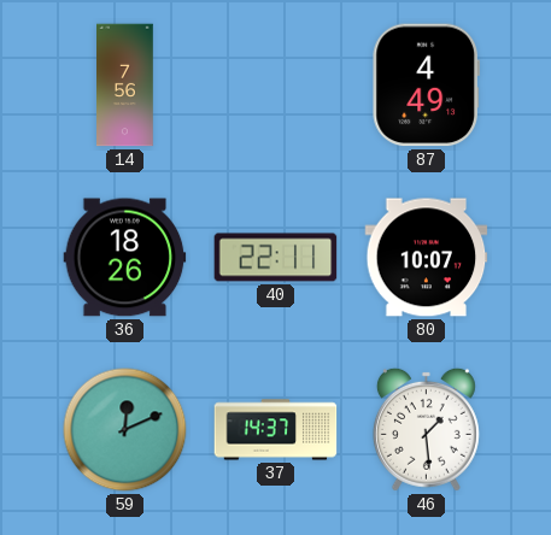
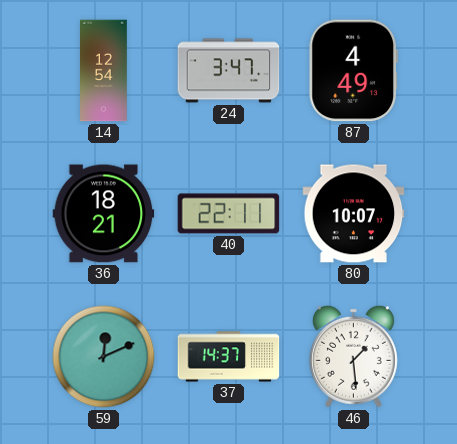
14: 7:56 -> 12:54 (104, 71)
24: none -> 3:47 (229, 71)
36: 18:26 -> 18:21 (104, 214)
